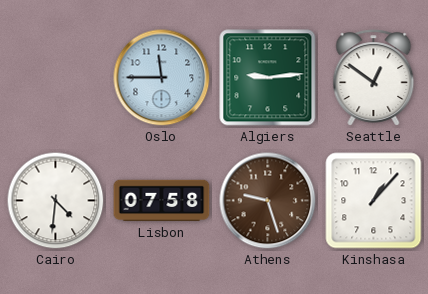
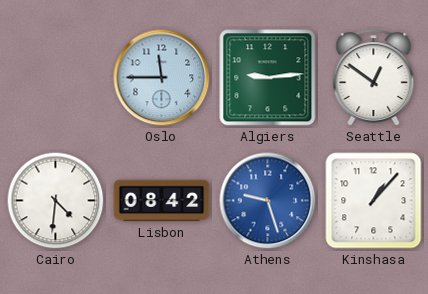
Lisbon: 07:58 -> 08:42 (162, 201)
Athens dial: brown -> blue (268, 201)
